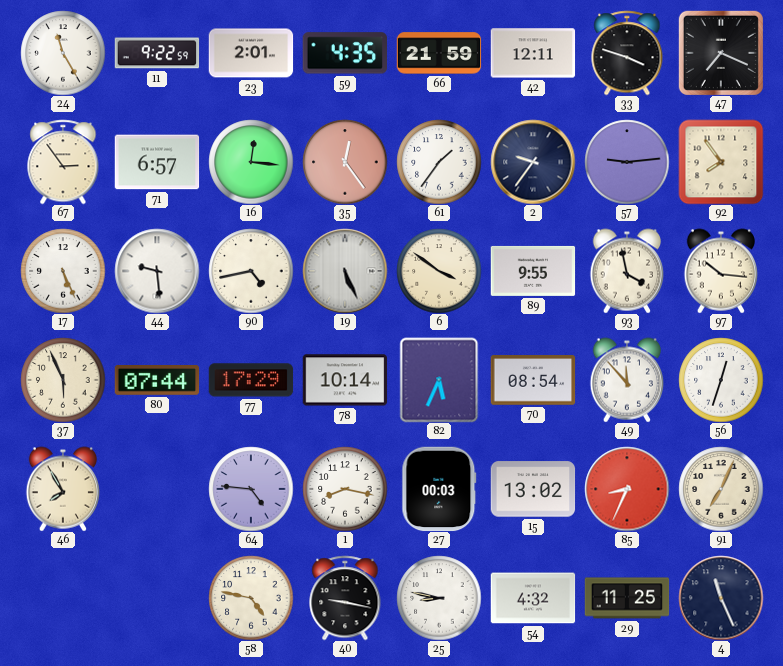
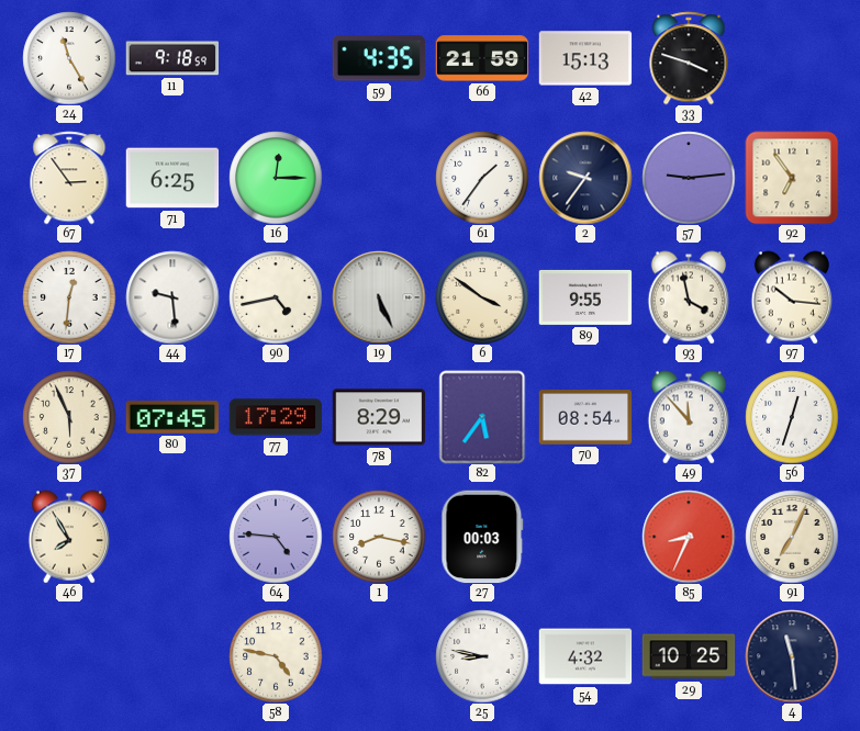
11: 9:22 -> 9:18 (172, 58)
23: 2:01 -> none (251, 53)
42: 12:11 -> 15:13 (585, 58)
47: 7:19 -> none (721, 53)
71: 6:57 -> 6:25 (172, 178)
16: 12:16 -> 12:15 (276, 178)
35: 12:24 -> none (345, 162)
92: 7:54 -> 6:54 (792, 178)
17: 5:26 -> 12:31 (69, 297)
80: 07:44 -> 07:45 (172, 418)
78: 10:14 -> 8:29 (379, 417)
82: 5:34 -> 5:36 (482, 417)
15: 13:02 -> none (533, 489)
40: 9:17 -> none (345, 598)
29: 11:25 -> 10:25 (689, 656)
4: 11:26 -> 11:29 (792, 656)
